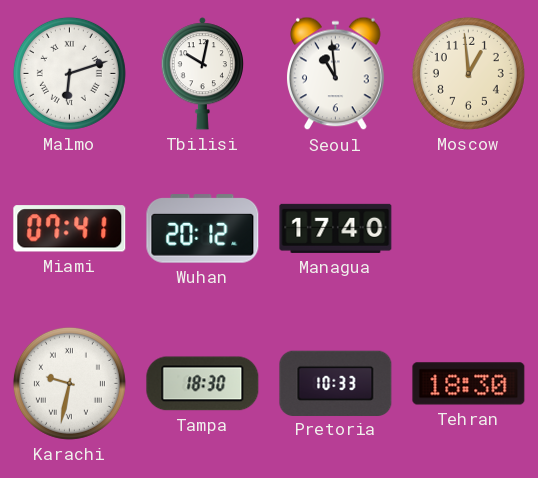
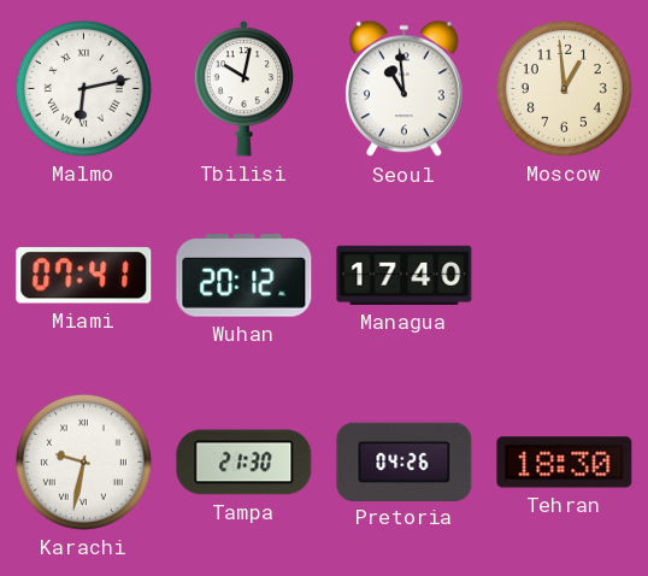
Malmo: 6:12 -> 6:13 (83, 88)
Tampa: 18:30 -> 21:30 (245, 463)
Pretoria: 10:33 -> 04:26 (405, 462)
